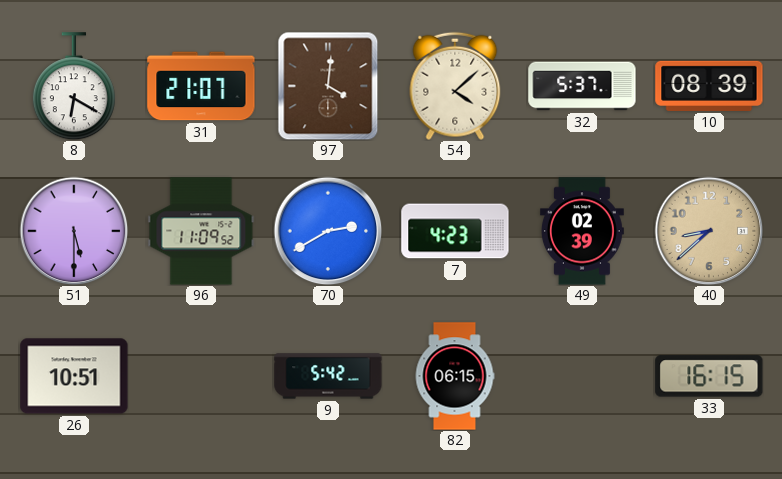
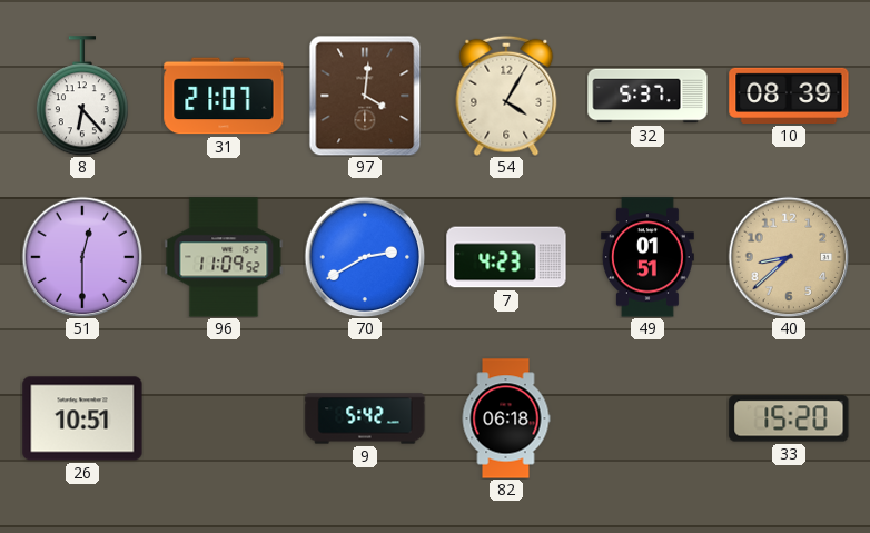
8: 6:20 -> 6:23 (82, 96)
54: 4:08 -> 4:05 (506, 96)
51: 5:30 -> 12:30 (82, 257)
49: 02:39 -> 01:51 (647, 257)
82: 06:15 -> 06:18 (506, 418)
33: 16:15 -> 15:20 (789, 418)
